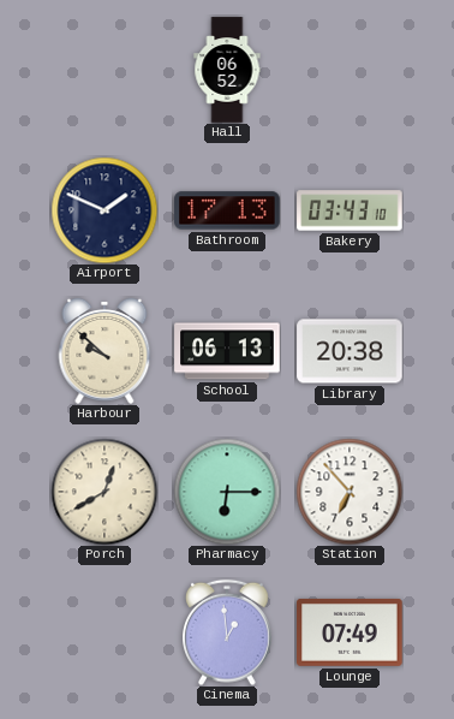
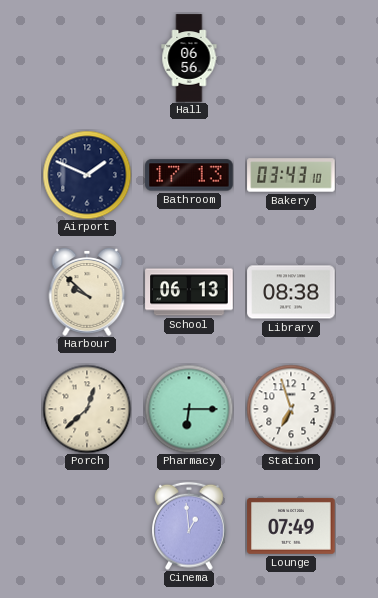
Hall: 06:52 -> 06:56 (189, 58)
Library: 20:38 -> 08:38 (291, 292)
Porch: 12:40 -> 12:38 (87, 409)
Station: 6:53 -> 6:57 (291, 409)
